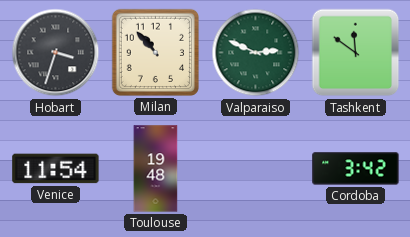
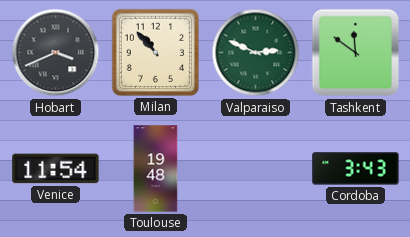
Hobart: 3:33 -> 3:41 (56, 53)
Cordoba: 3:42 -> 3:43 (356, 169)
